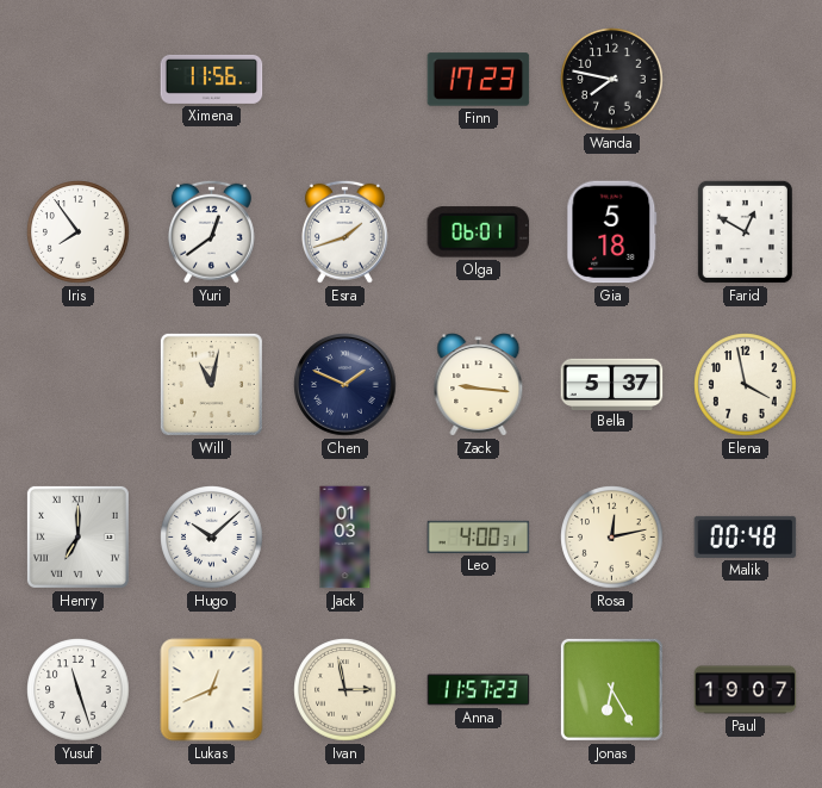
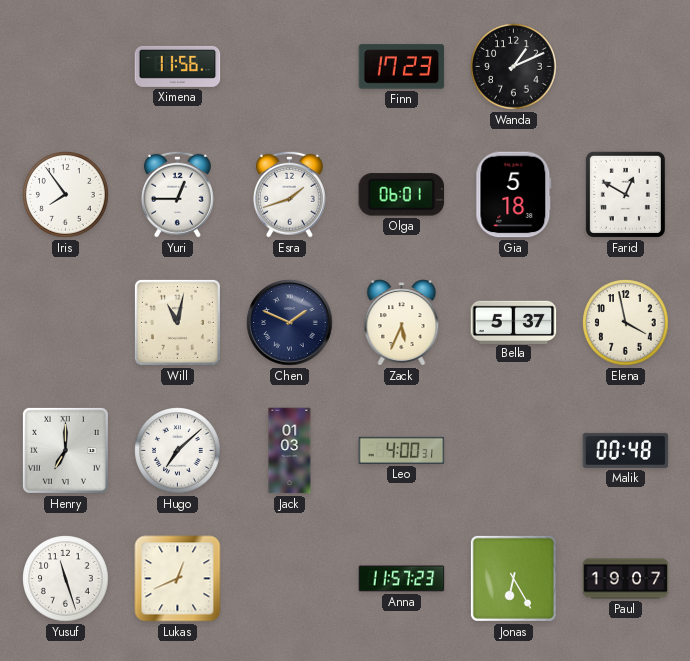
Wanda: 7:47 -> 1:11 (514, 67)
Yuri: 12:39 -> 12:45 (177, 194)
Zack: 9:16 -> 5:34 (402, 323)
Hugo: 10:08 -> 7:08 (178, 451)
Rosa: 12:13 -> none (612, 538)
Ivan: 2:58 -> none (345, 690)
